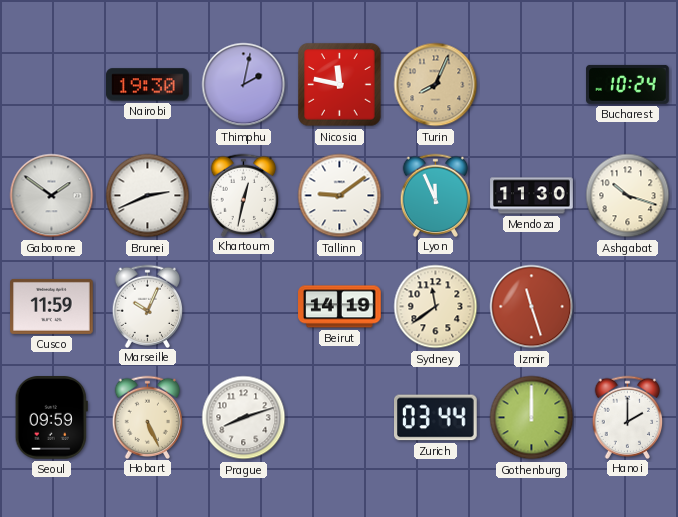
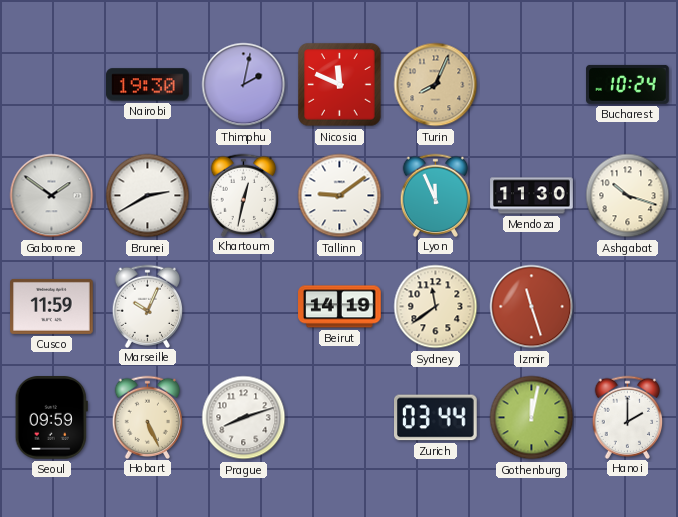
Nicosia: 11:47 -> 11:49 (340, 85)
Brunei: 2:41 -> 2:40 (148, 196)
Gothenburg: 12:00 -> 12:02 (532, 418)
